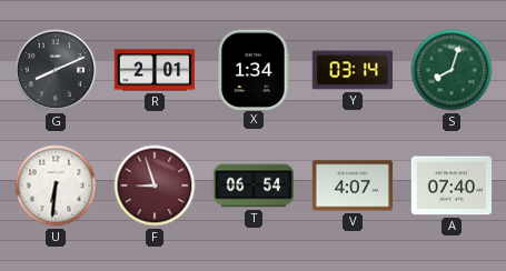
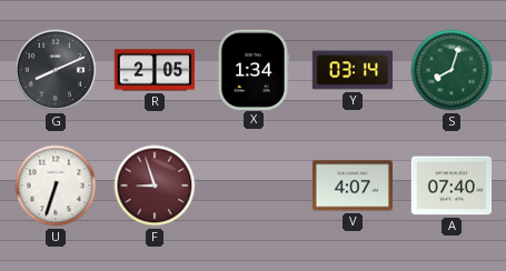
R: 2:01 -> 2:05 (155, 70)
U: 6:31 -> 6:33 (56, 185)
T: 06:54 -> none (254, 185)
